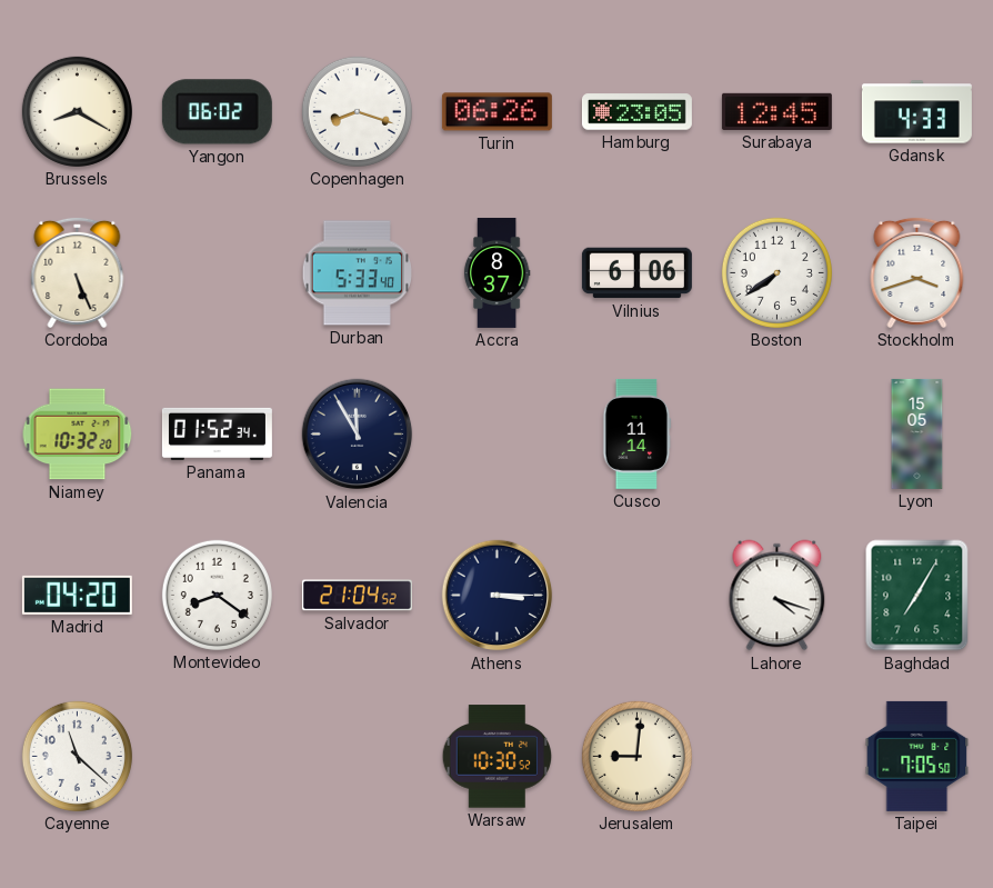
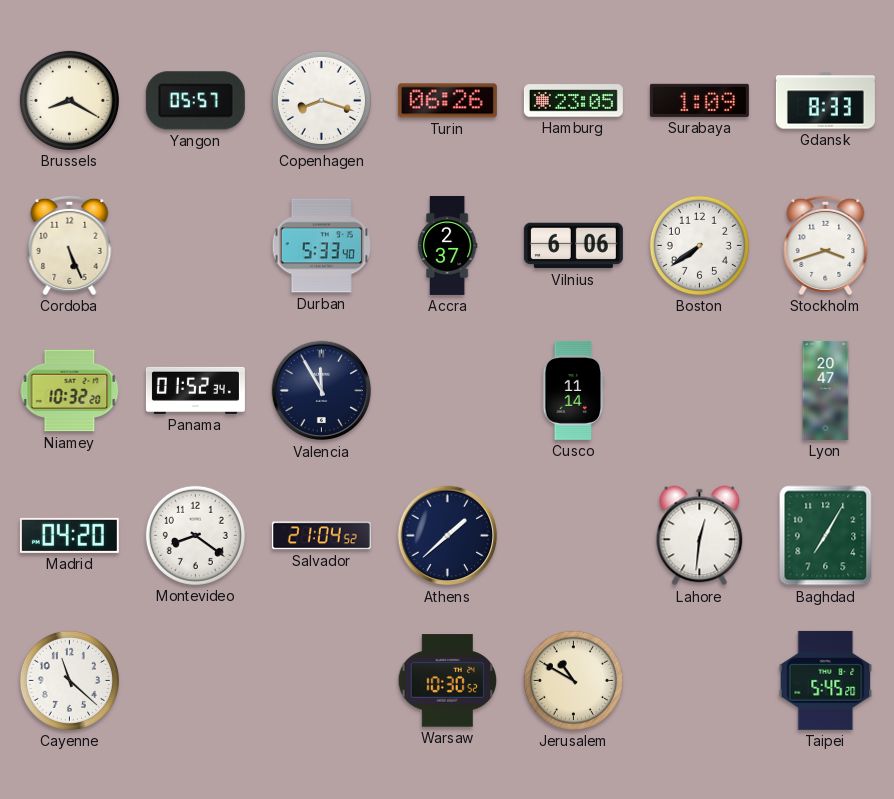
Yangon: 06:02 -> 05:57 (195, 101)
Surabaya: 12:45 -> 1:09 (699, 100)
Gdansk: 4:33 -> 8:33 (825, 101)
Accra: 8:37 -> 2:37 (447, 245)
Lyon: 15:05 -> 20:47 (826, 390)
Athens: 3:15 -> 1:38 (448, 536)
Lahore: 4:18 -> 12:31 (700, 536)
Jerusalem: 9:01 -> 10:50 (573, 680)
Taipei: 7:05 -> 5:45 (826, 680)
